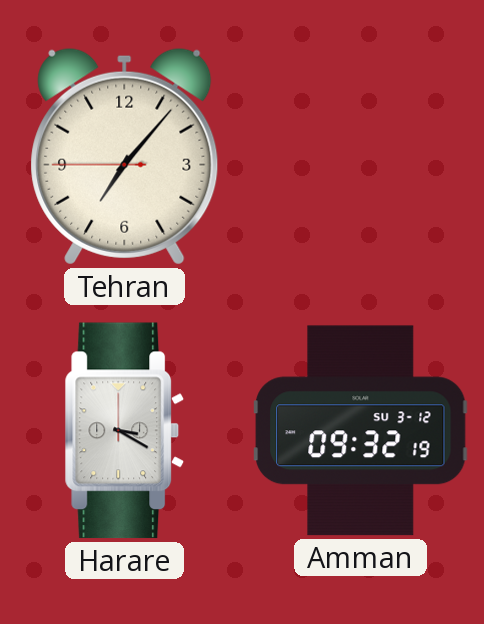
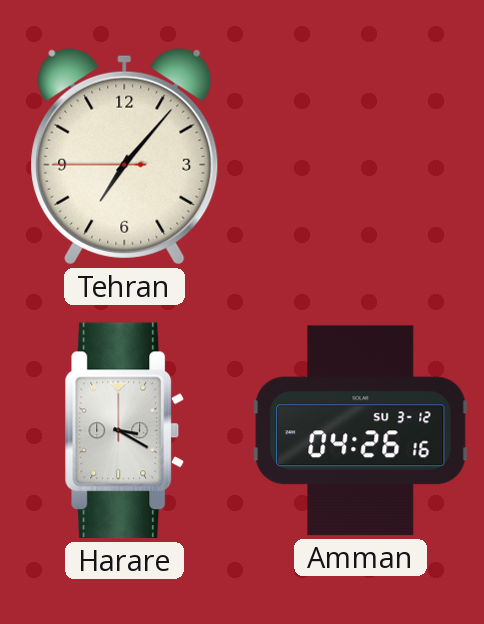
Amman: 09:32 -> 04:26 (361, 431)
